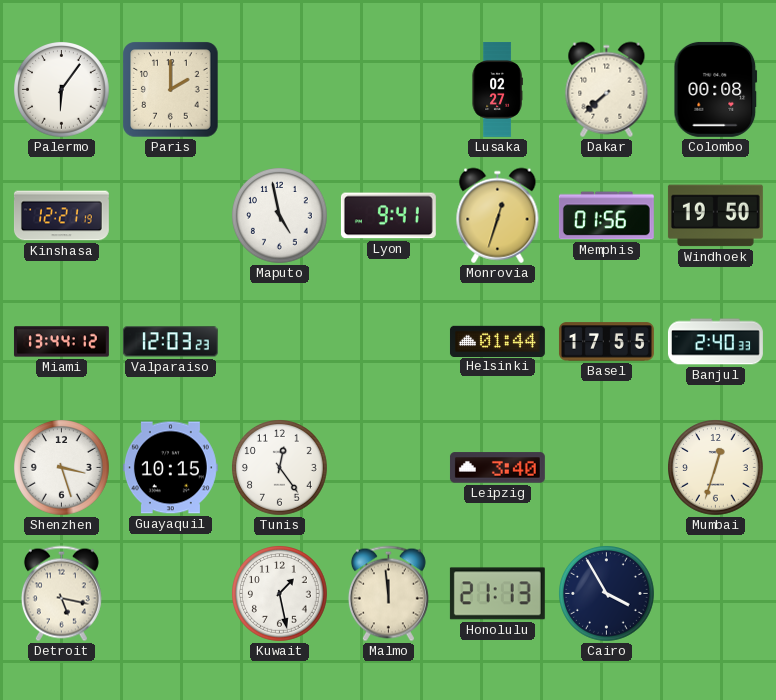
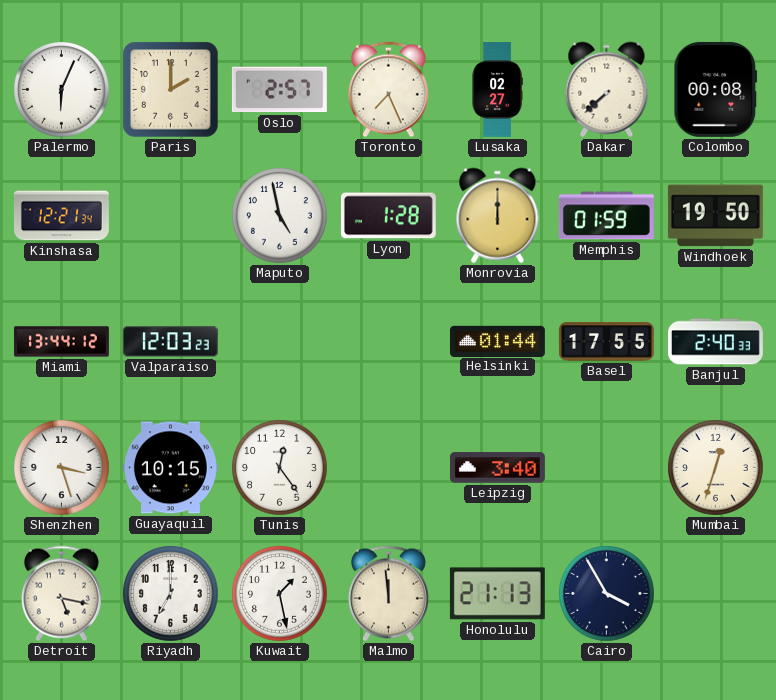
Palermo: 6:06 -> 6:04 (62, 90)
Oslo: none -> 2:57 (279, 90)
Toronto: none -> 7:26 (388, 90)
Kinshasa: 12:21:19 -> 12:21:34 (61, 216)
Lyon: 9:41 -> 1:28 (388, 216)
Monrovia: 12:33 -> 12:00 (498, 216)
Memphis: 01:56 -> 01:59 (606, 216)
Riyadh: none -> 7:00 (171, 594)
